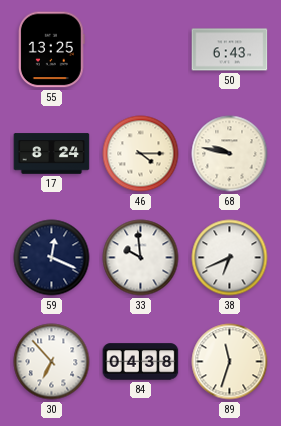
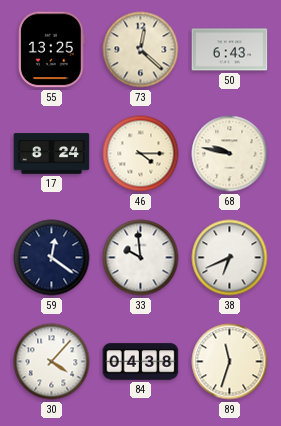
73: none -> 12:22 (141, 50)
59: 12:19 -> 12:21 (52, 258)
30: 6:53 -> 4:07 (52, 362)
